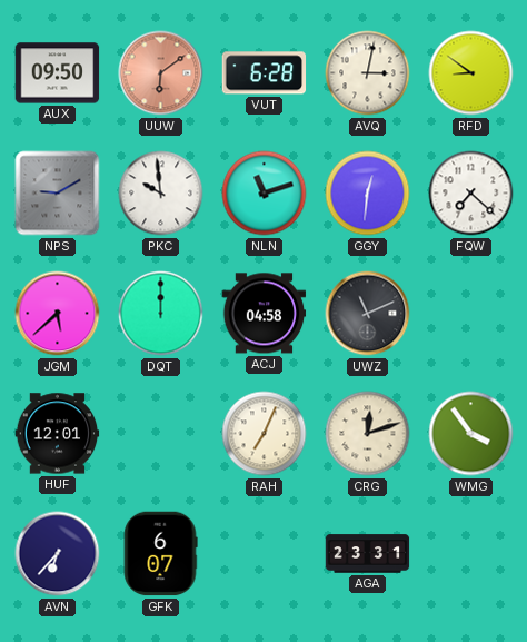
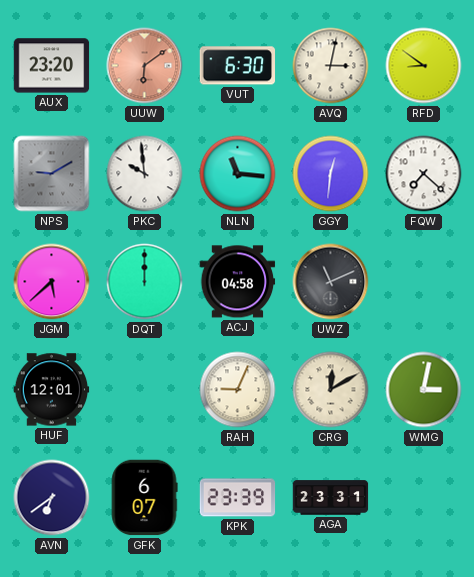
AUX: 09:50 -> 23:20 (52, 66)
VUT: 6:28 -> 6:30 (238, 66)
NLN: 11:12 -> 11:16 (238, 174)
RAH: 7:04 -> 9:04 (238, 390)
CRG: 12:12 -> 12:10 (331, 390)
WMG: 3:54 -> 3:02 (424, 390)
AVN: 6:37 -> 6:39 (52, 498)
KPK: none -> 23:39 (238, 498)
